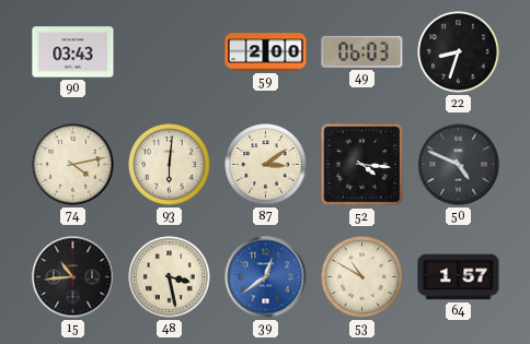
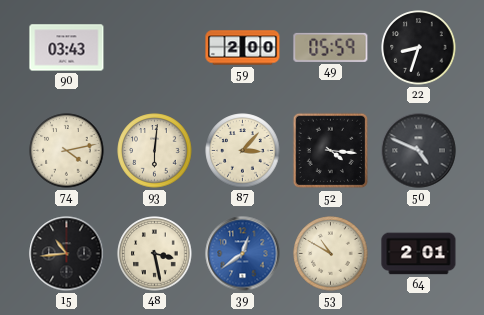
49: 06:03 -> 05:59 (331, 47)
87: 3:09 -> 3:07 (243, 151)
64: 1:57 -> 2:01 (419, 254)
